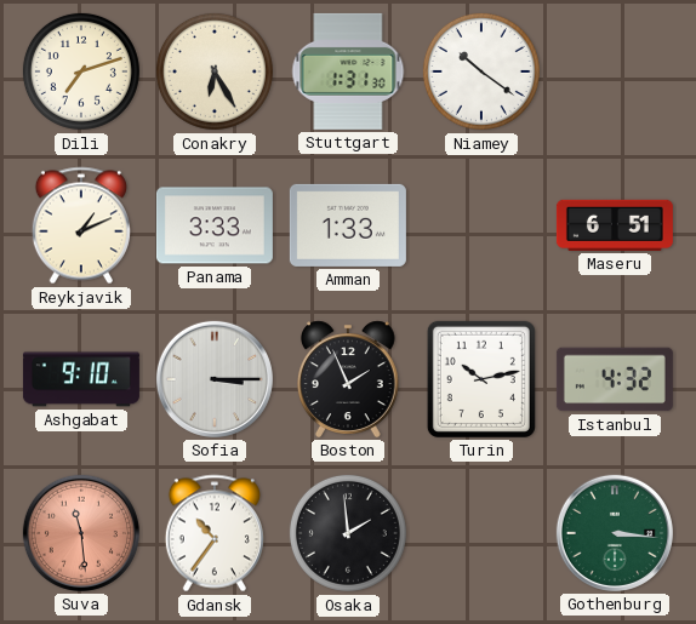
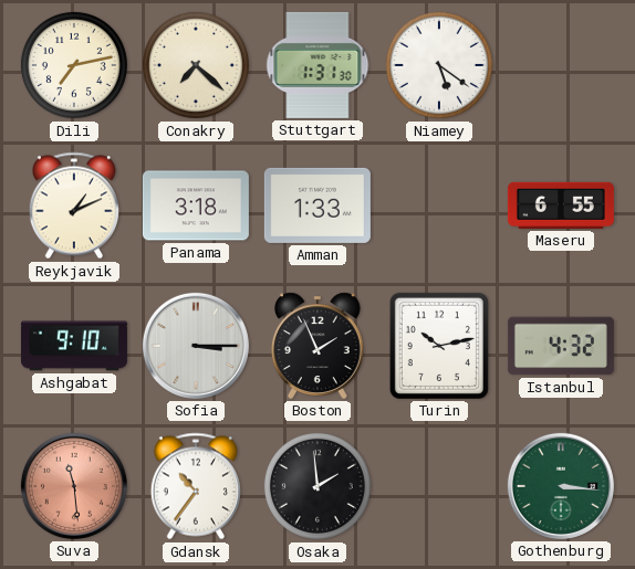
Dili: 7:12 -> 7:13 (74, 65)
Conakry: 6:25 -> 7:22 (196, 65)
Niamey: 10:21 -> 5:21 (439, 65)
Panama: 3:33 -> 3:18 (196, 206)
Maseru: 6:51 -> 6:55 (561, 206)
